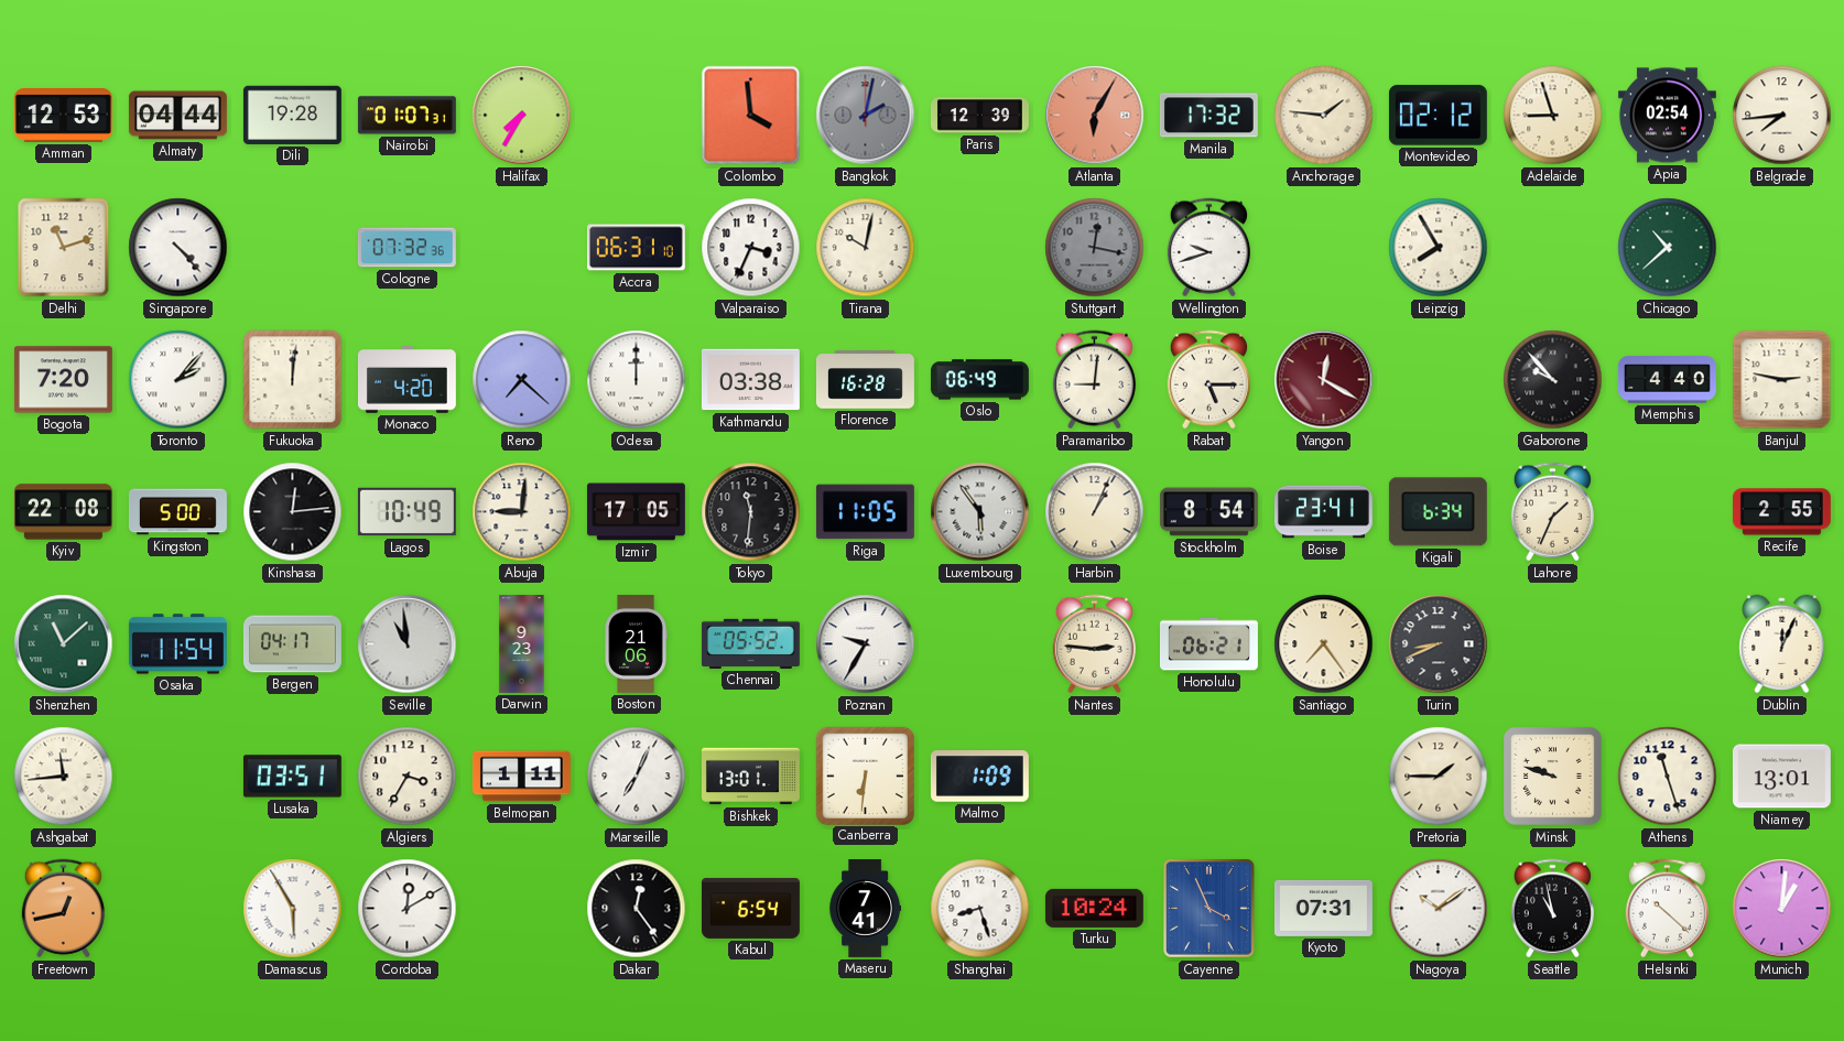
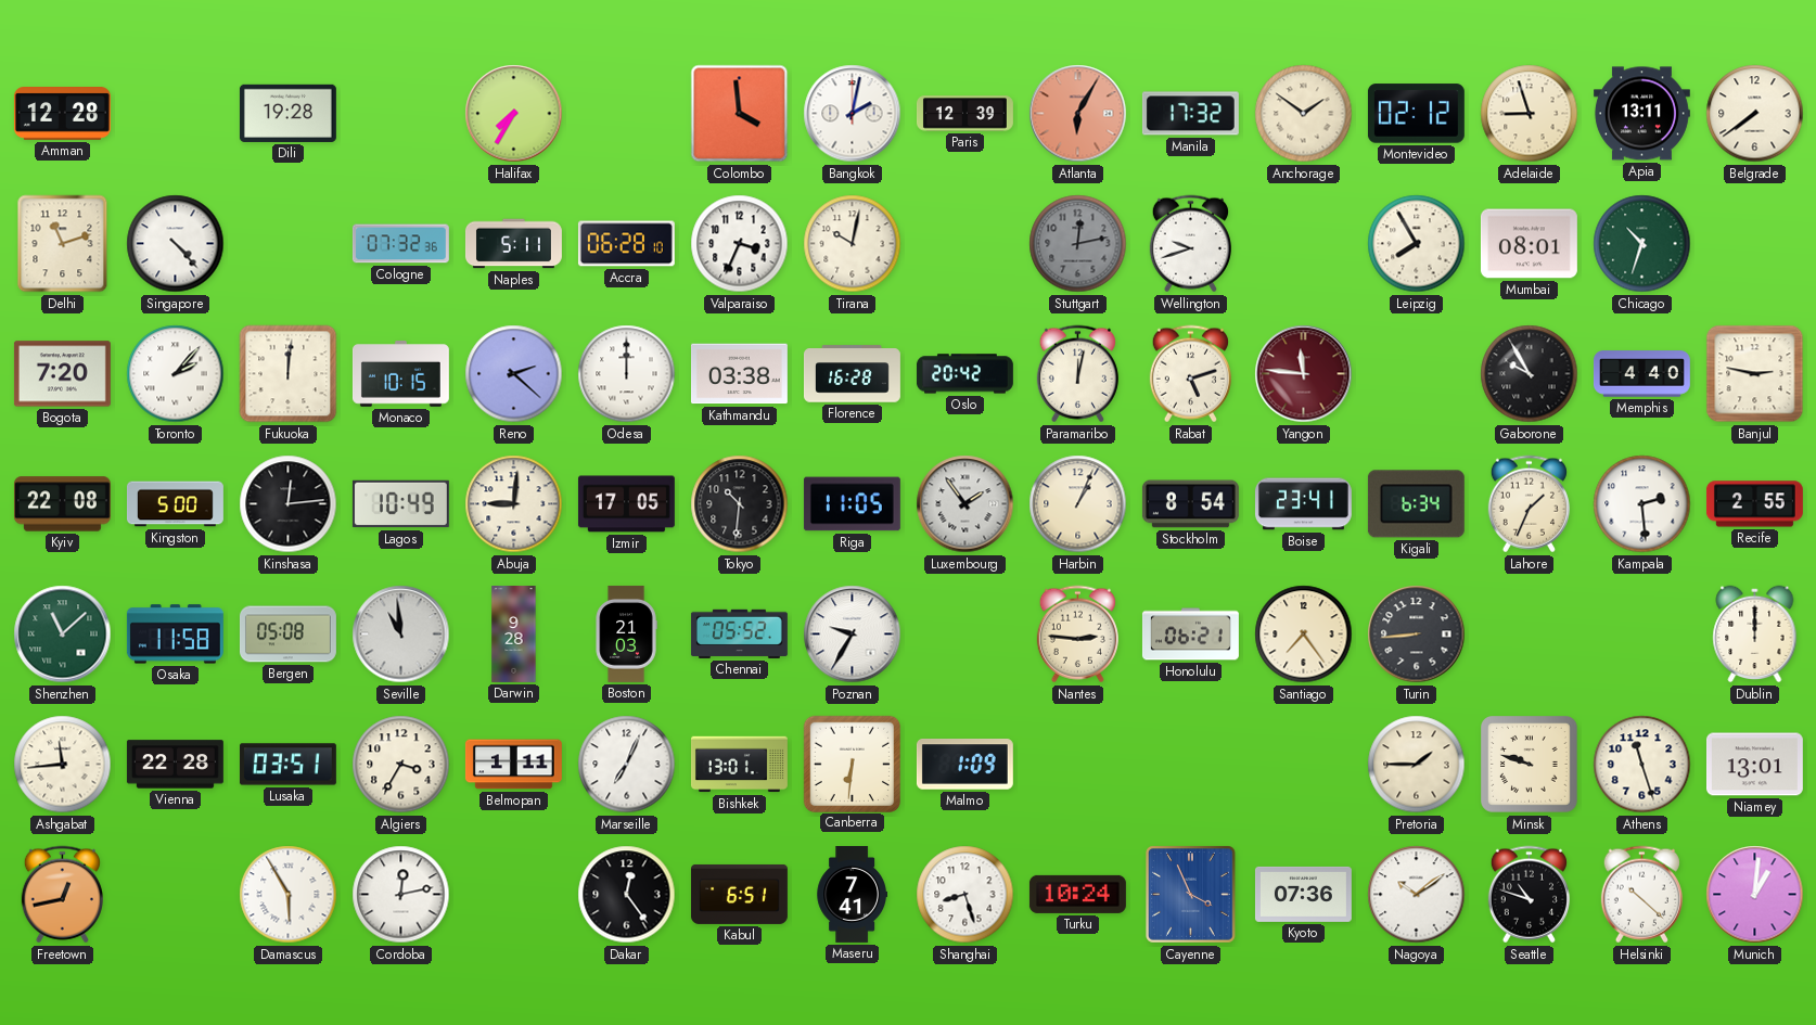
Amman: 12:53 -> 12:28 (62, 114)
Almaty: 04:44 -> none (177, 116)
Nairobi: 01:07 -> none (406, 116)
Bangkok dial: grey -> white (853, 114)
Anchorage: 1:46 -> 1:51 (1304, 114)
Apia: 02:54 -> 13:11 (1641, 114)
Belgrade: 7:44 -> 7:39 (1755, 114)
Naples: none -> 5:11 (513, 244)
Accra: 06:31 -> 06:28 (626, 244)
Stuttgart: 12:17 -> 12:13 (1078, 244)
Mumbai: none -> 08:01 (1529, 244)
Chicago: 10:38 -> 10:33 (1642, 244)
Monaco: 4:20 -> 10:15 (400, 374)
Reno: 7:22 -> 2:22 (514, 374)
Oslo: 06:49 -> 20:42 (964, 374)
Paramaribo: 9:01 -> 12:02 (1077, 374)
Rabat: 5:15 -> 5:12 (1190, 374)
Yangon: 12:20 -> 11:46 (1304, 374)
Gaborone: 9:53 -> 9:55 (1530, 374)
Tokyo: 11:31 -> 10:31 (740, 504)
Luxembourg: 5:54 -> 1:54 (965, 504)
Kampala: none -> 2:29 (1642, 504)
Osaka: 11:54 -> 11:58 (175, 635)
Bergen: 04:17 -> 05:08 (287, 635)
Darwin: 9:23 -> 9:28 (514, 635)
Boston: 21:06 -> 21:03 (626, 633)
Turin: 8:41 -> 8:44 (1417, 635)
Dublin: 12:04 -> 12:00 (1755, 635)
Vienna: none -> 22:28 (175, 765)
Cordoba: 12:10 -> 12:13 (401, 895)
Kabul: 6:54 -> 6:51 (739, 894)
Kyoto: 07:31 -> 07:36 (1303, 894)
Seattle: 10:58 -> 10:48 (1529, 895)
